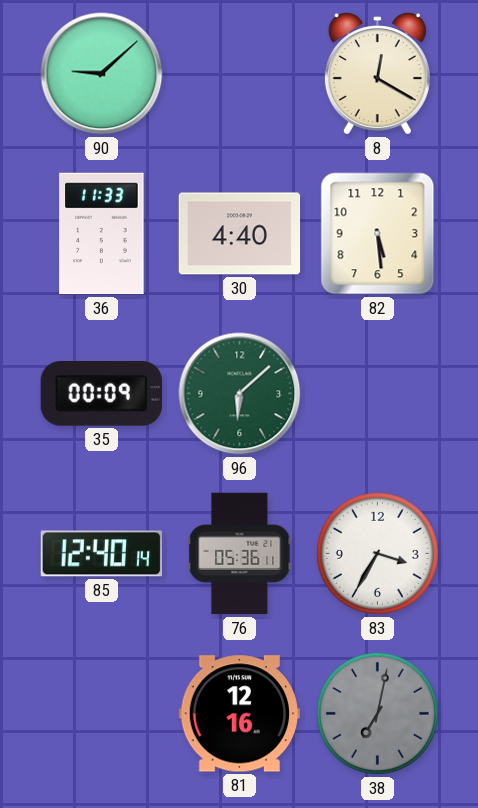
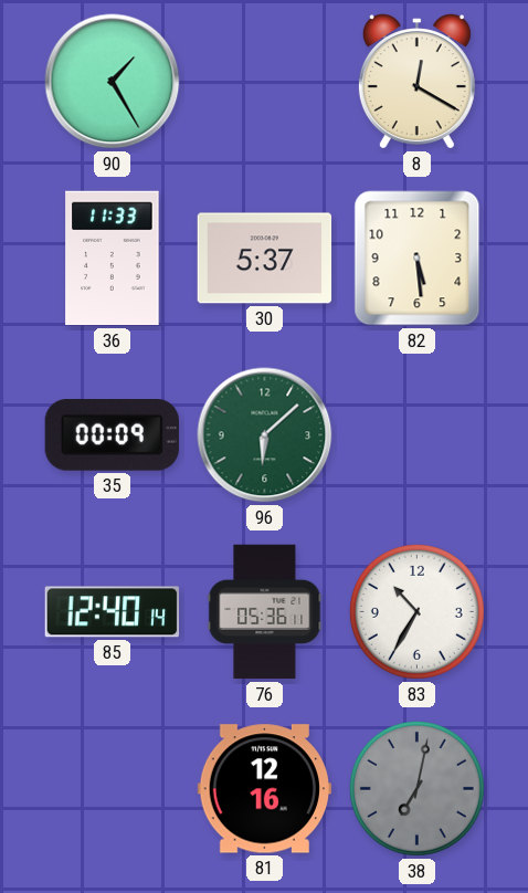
90: 9:08 -> 1:25 (113, 82)
30: 4:40 -> 5:37 (265, 259)
83: 3:35 -> 10:35 (416, 611)
